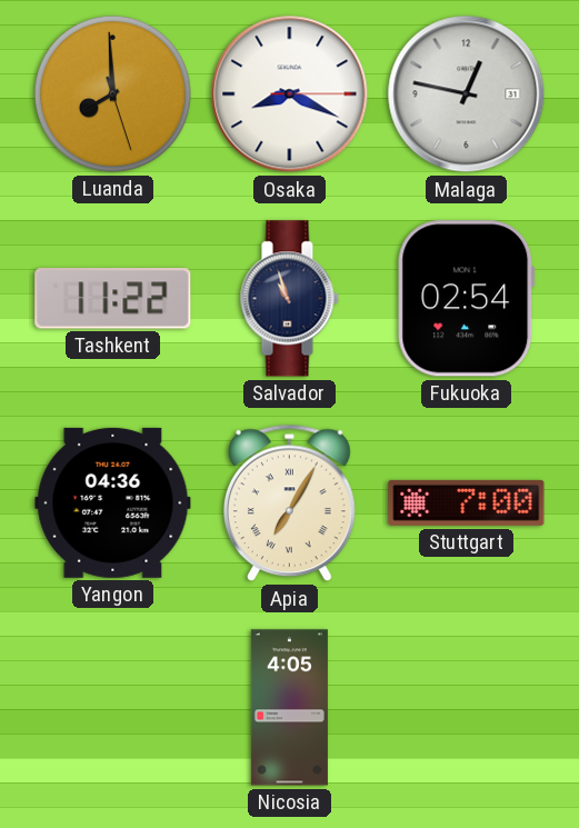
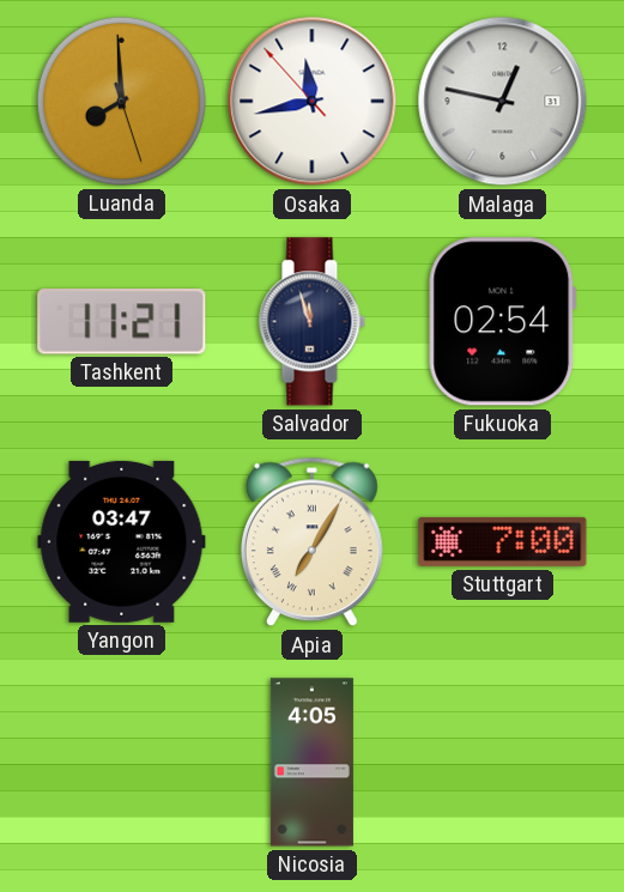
Osaka: 8:19 -> 11:42 (313, 102)
Tashkent: 11:22 -> 11:21 (122, 322)
Salvador: 10:57 -> 11:57 (311, 322)
Yangon: 04:36 -> 03:47 (122, 541)
